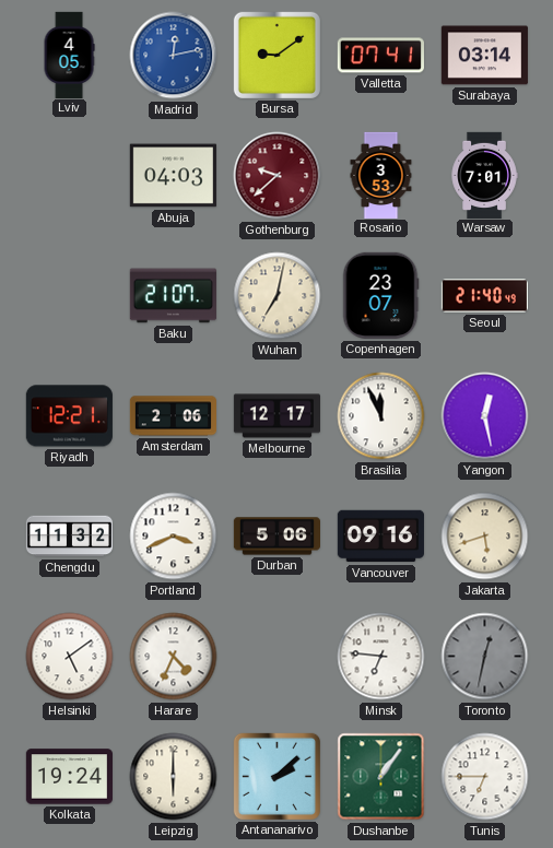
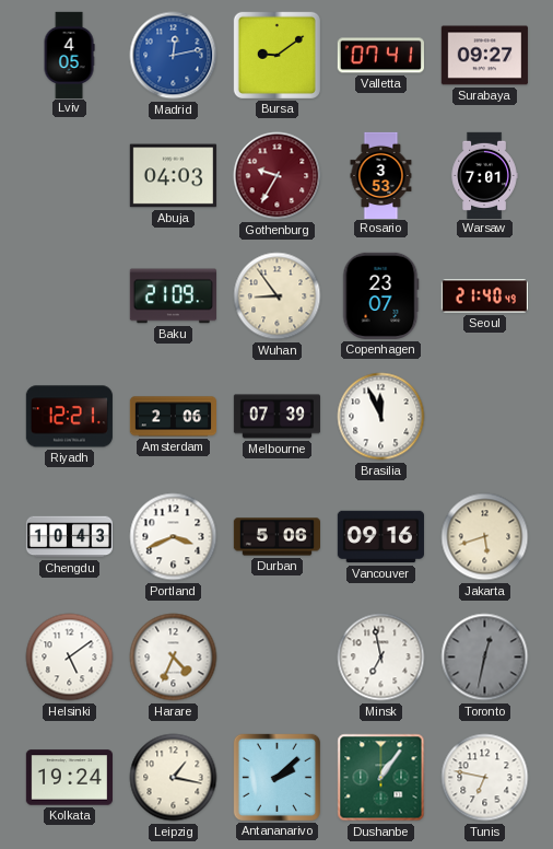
Surabaya: 03:14 -> 09:27 (484, 56)
Gothenburg: 9:38 -> 9:35 (278, 176)
Baku: 21:07 -> 21:09 (173, 296)
Wuhan: 7:02 -> 8:54 (278, 296)
Melbourne: 12:17 -> 07:39 (276, 417)
Yangon: 12:28 -> none (485, 416)
Chengdu: 11:32 -> 10:43 (69, 537)
Minsk: 6:46 -> 6:58 (381, 658)
Leipzig: 6:00 -> 1:17 (174, 778)
Tunis: 6:45 -> 6:47 (485, 778)
